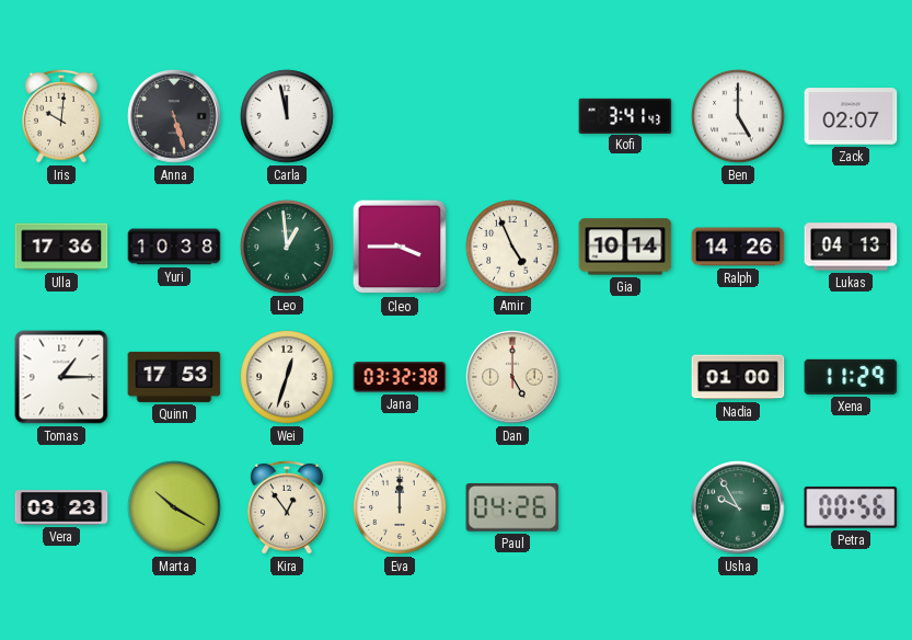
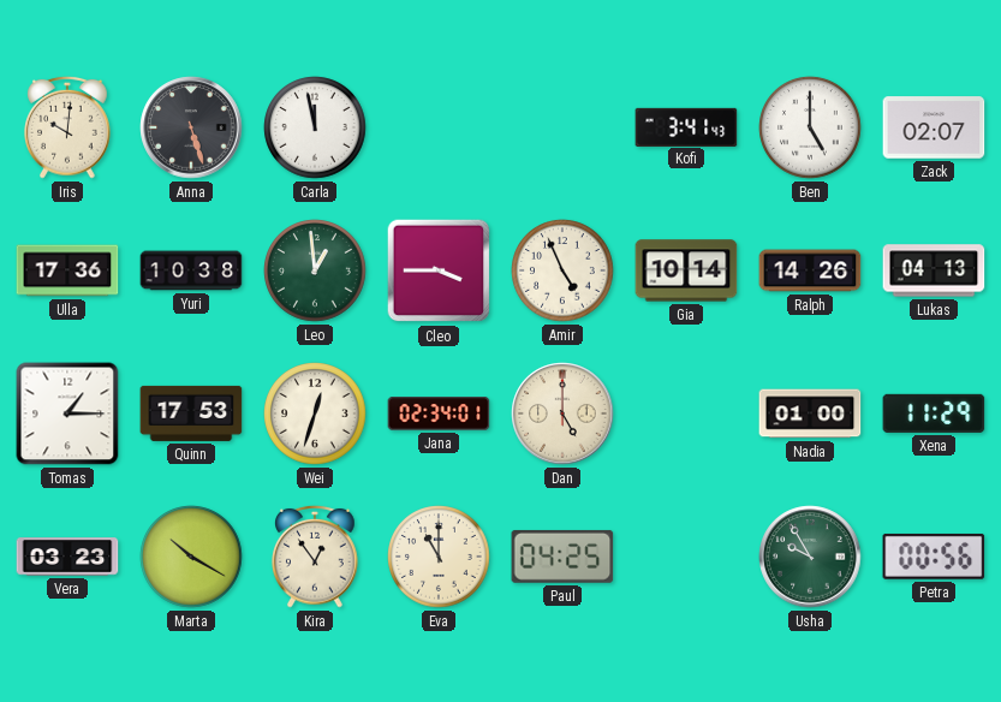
Jana: 03:32 -> 02:34 (439, 414)
Eva: 12:00 -> 11:00 (439, 557)
Paul: 04:26 -> 04:25 (562, 557)
